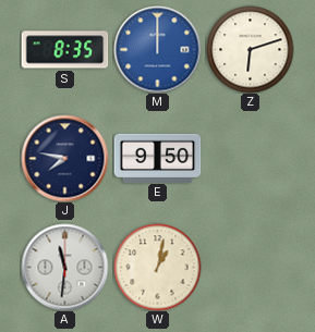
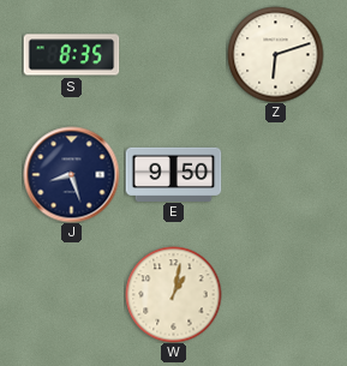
M: 12:00 -> none (157, 49)
J: 7:47 -> 8:27 (71, 174)
A: 11:31 -> none (64, 267)
